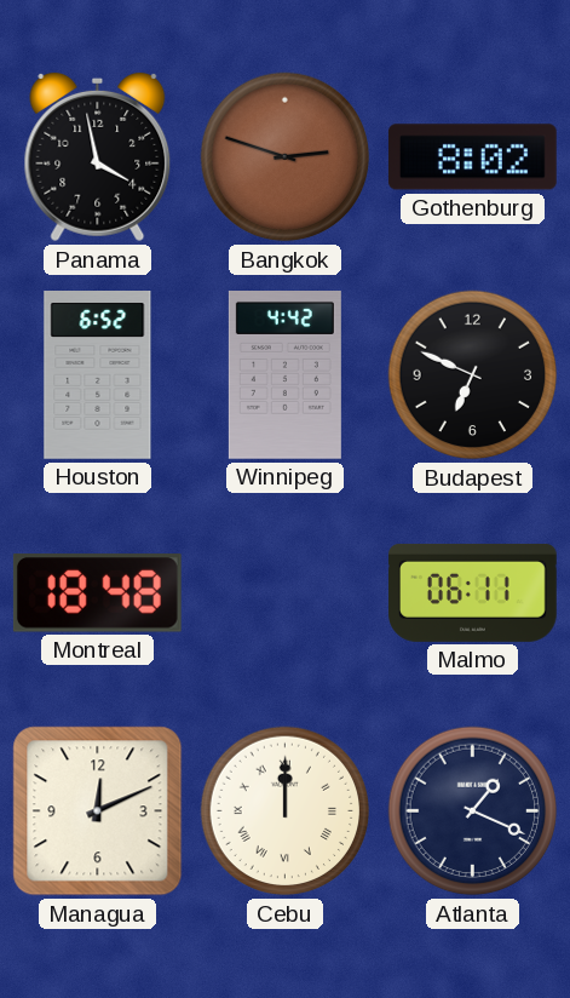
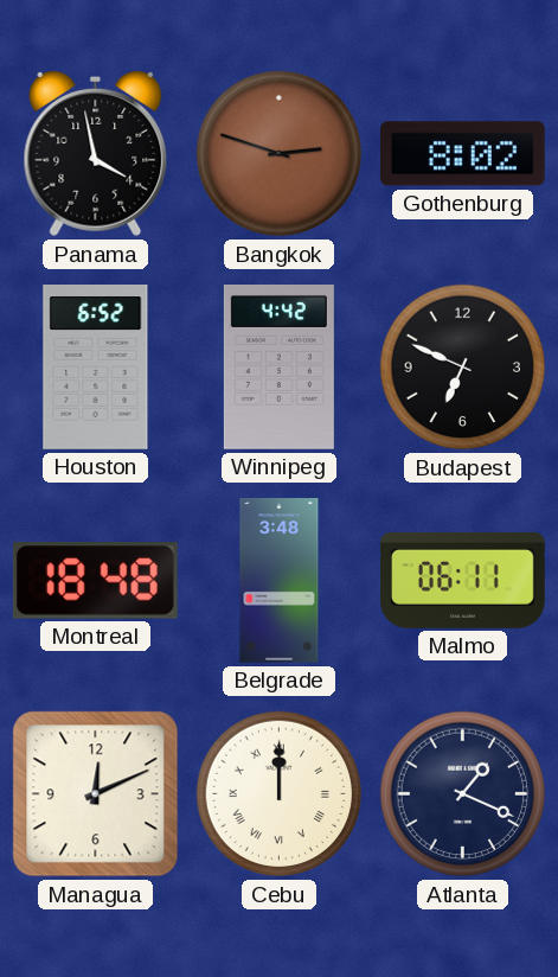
Belgrade: none -> 3:48 (280, 581)
